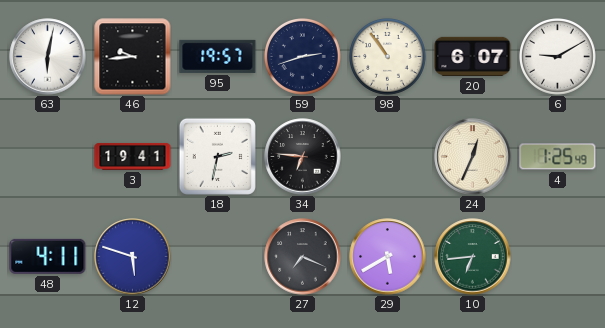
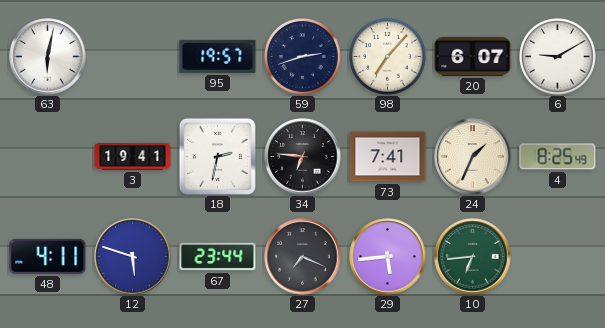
46: 9:44 -> none (133, 57)
98: 10:54 -> 7:07 (388, 57)
73: none -> 7:41 (388, 157)
24: 12:34 -> 1:34 (473, 157)
4: 1:25 -> 8:25 (558, 157)
67: none -> 23:44 (218, 257)
29: 5:40 -> 5:44 (388, 257)
